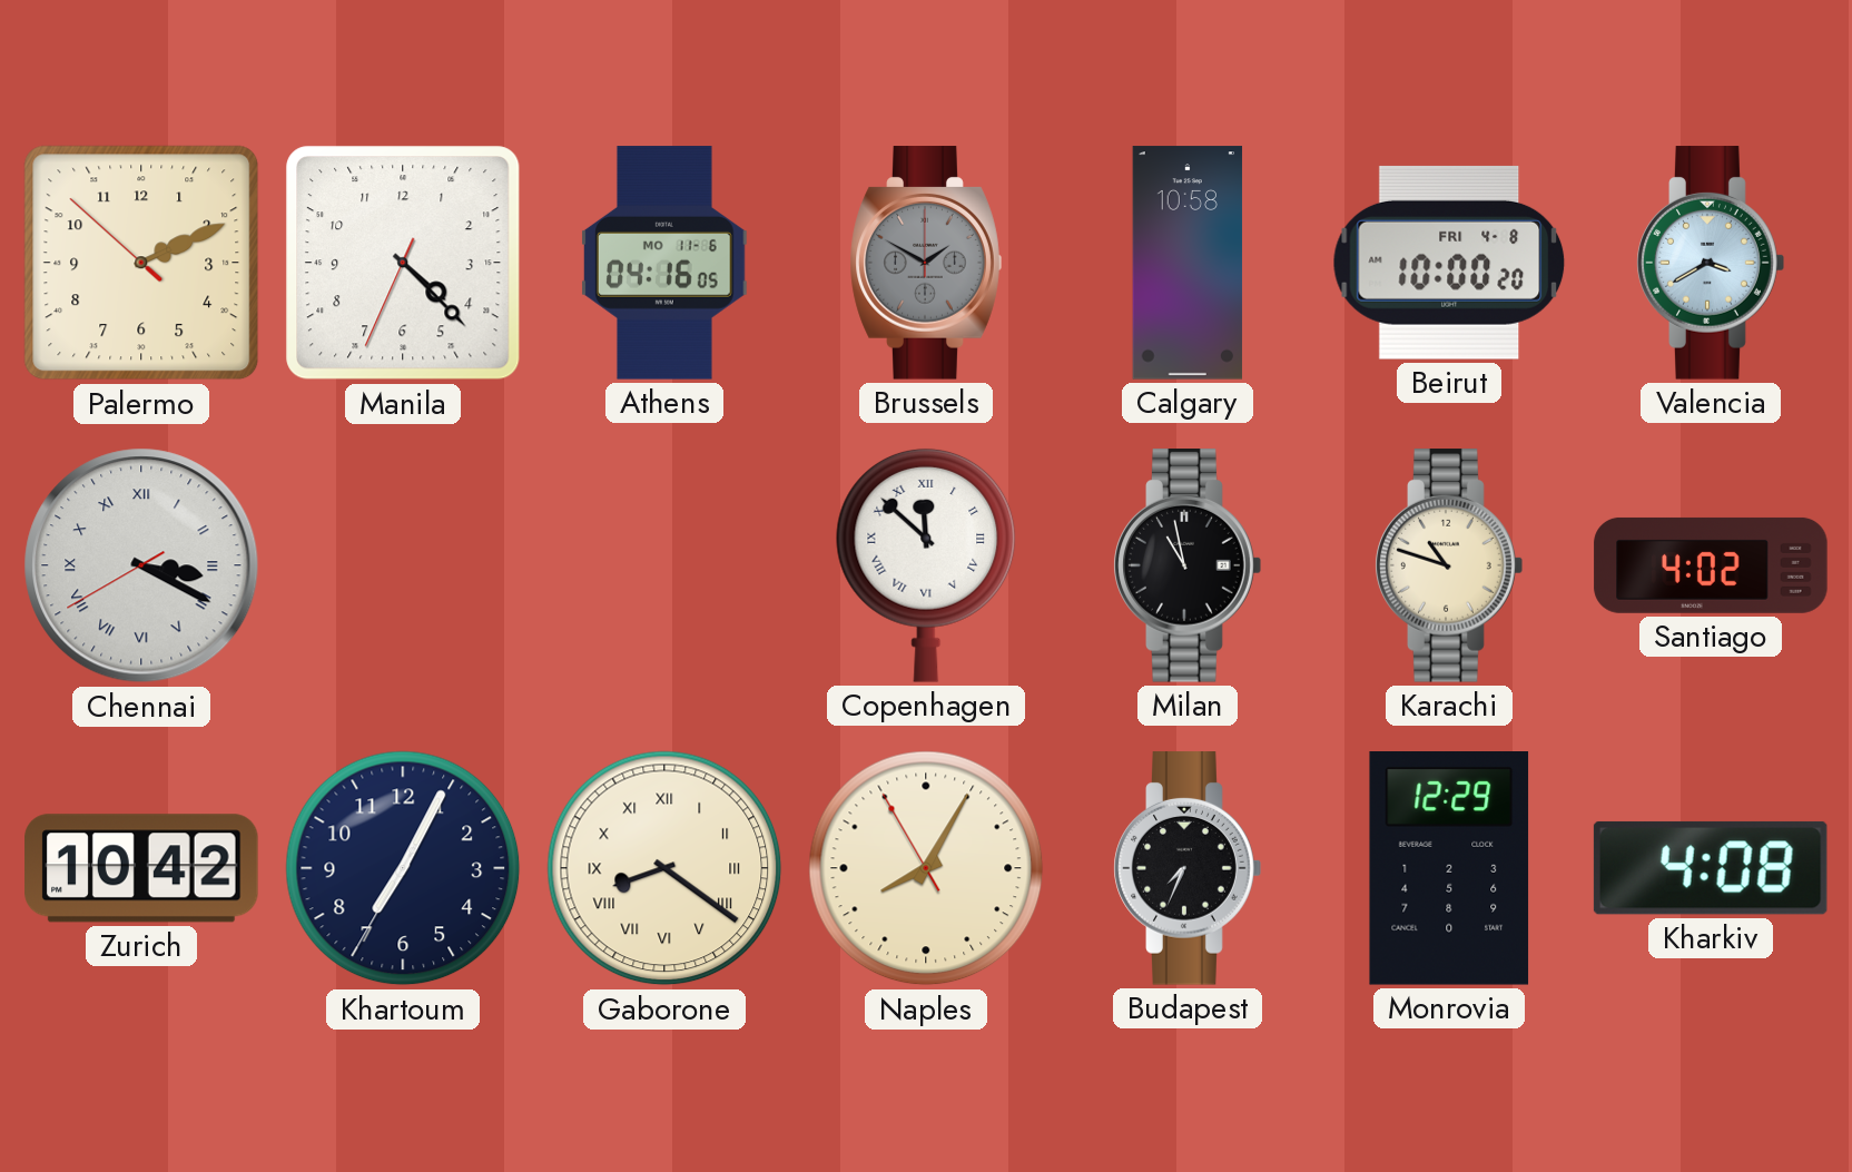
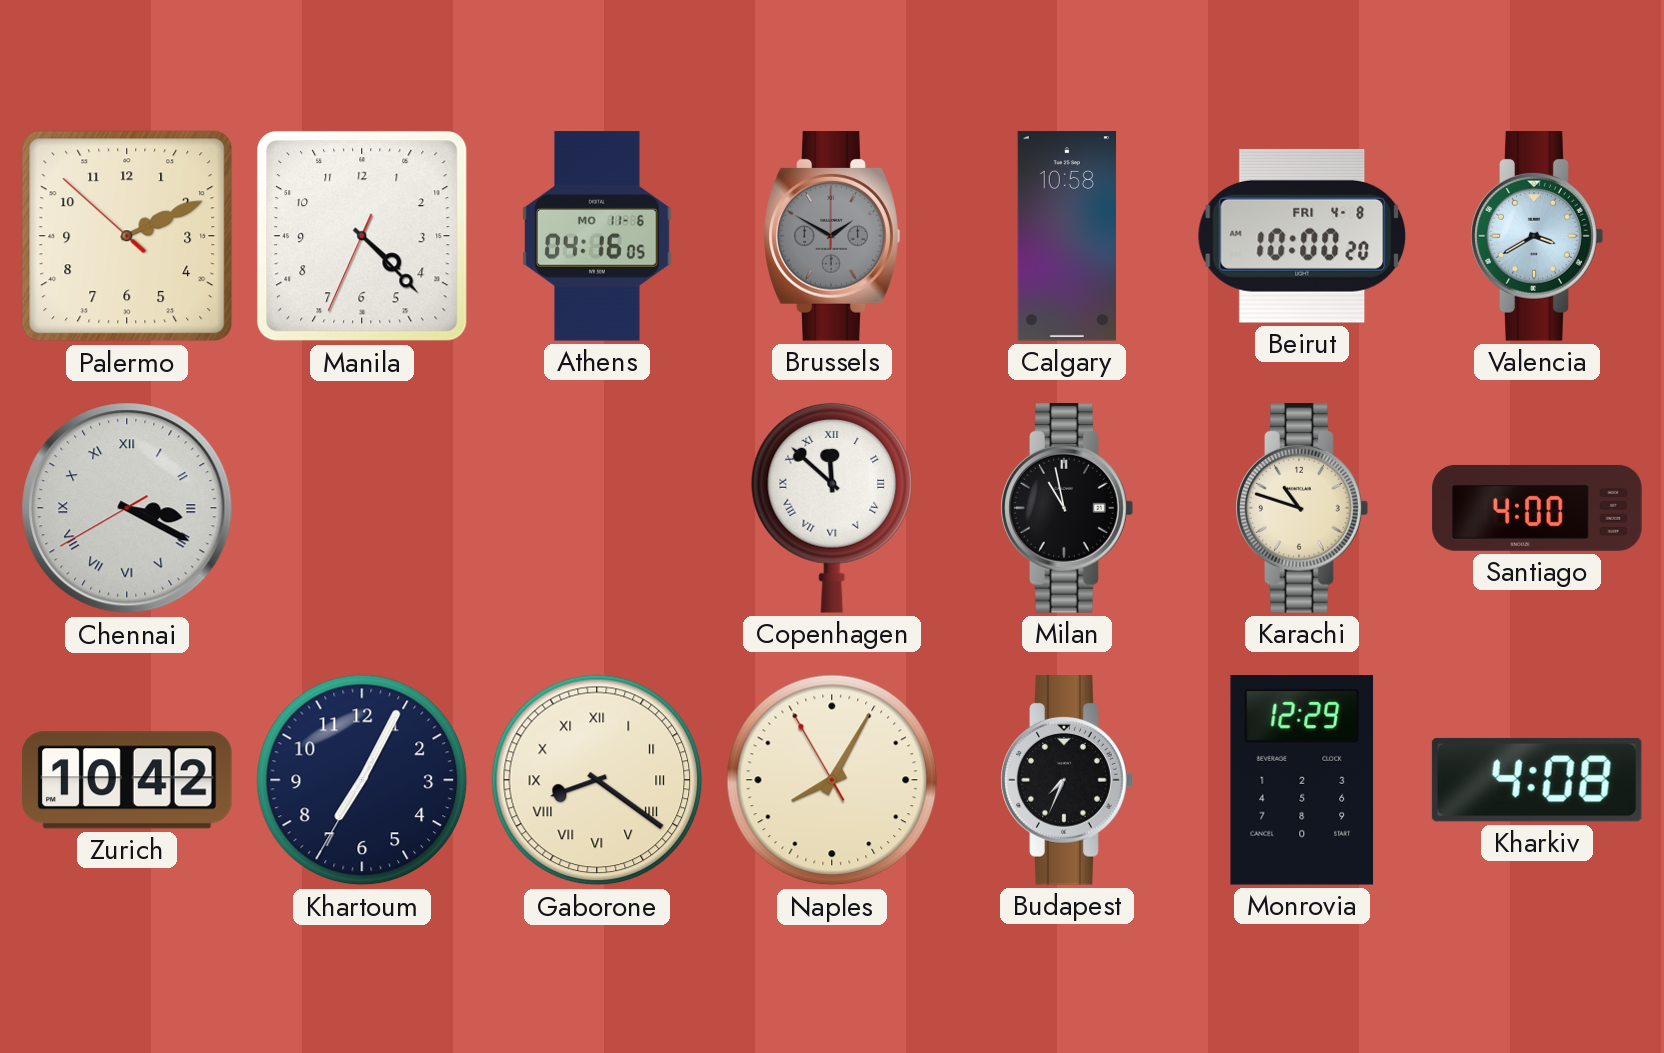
Santiago: 4:02 -> 4:00 (1537, 508)
